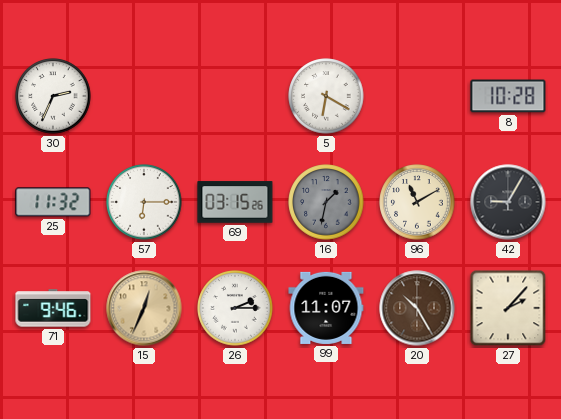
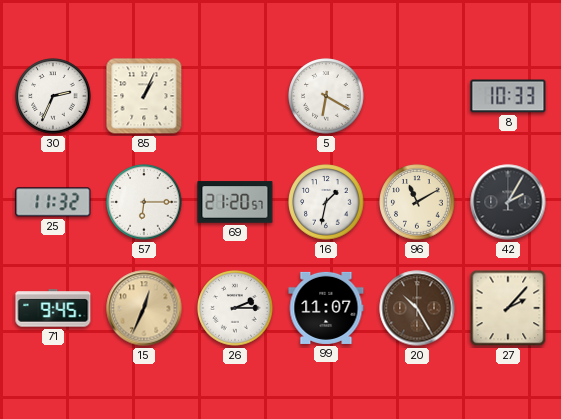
85: none -> 1:04 (144, 96)
8: 10:28 -> 10:33 (508, 96)
69: 03:15 -> 21:20 (235, 202)
16 dial: grey -> white (326, 202)
42: 9:05 -> 2:05 (508, 202)
71: 9:46 -> 9:45 (53, 308)
